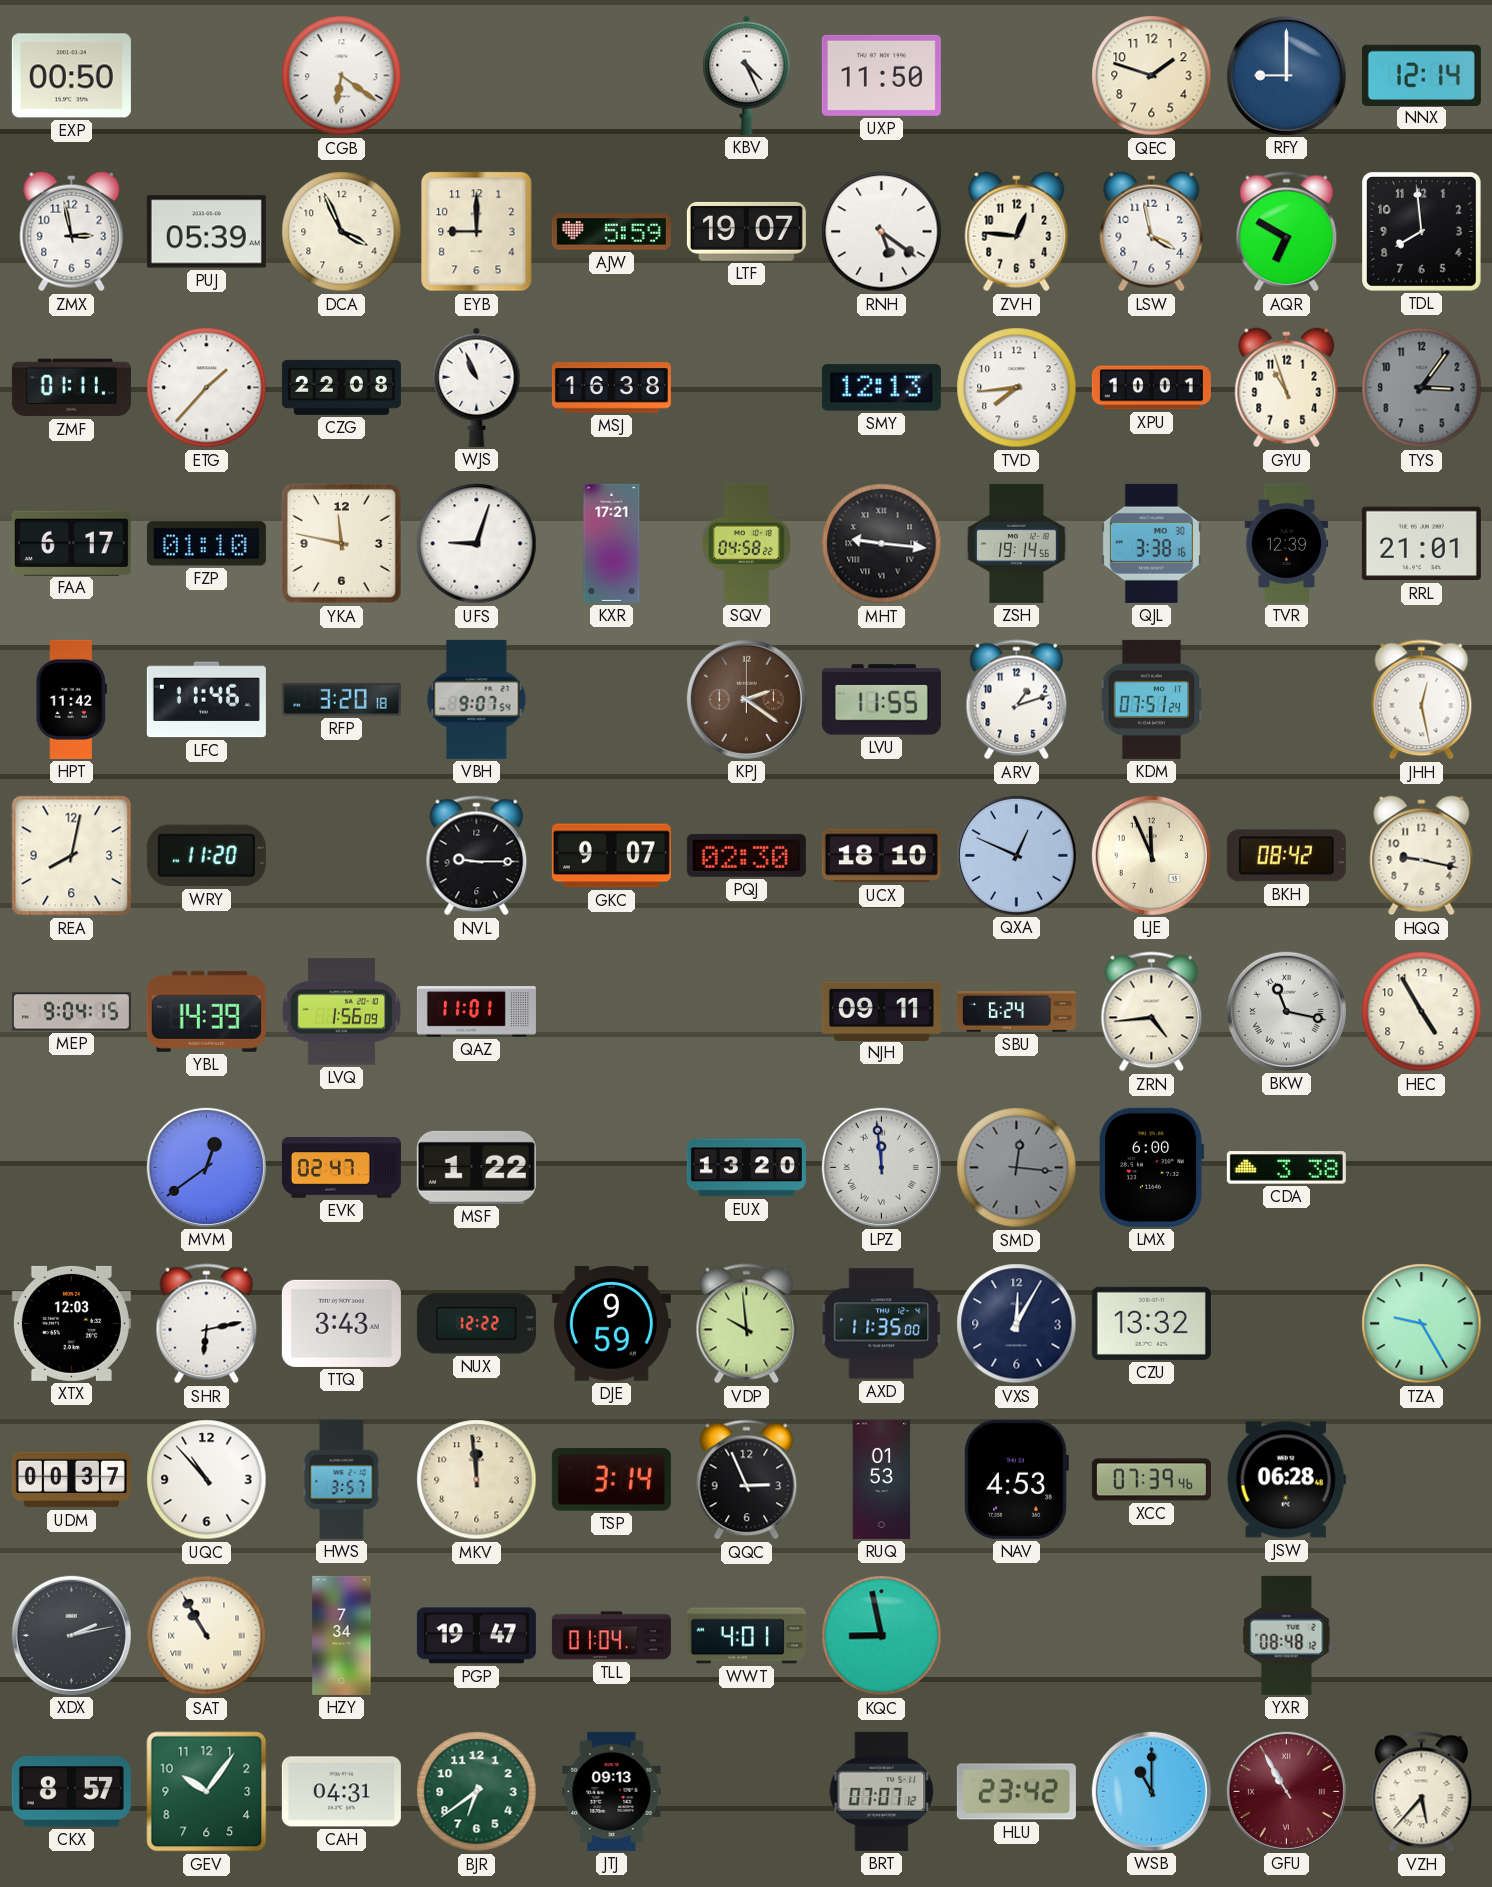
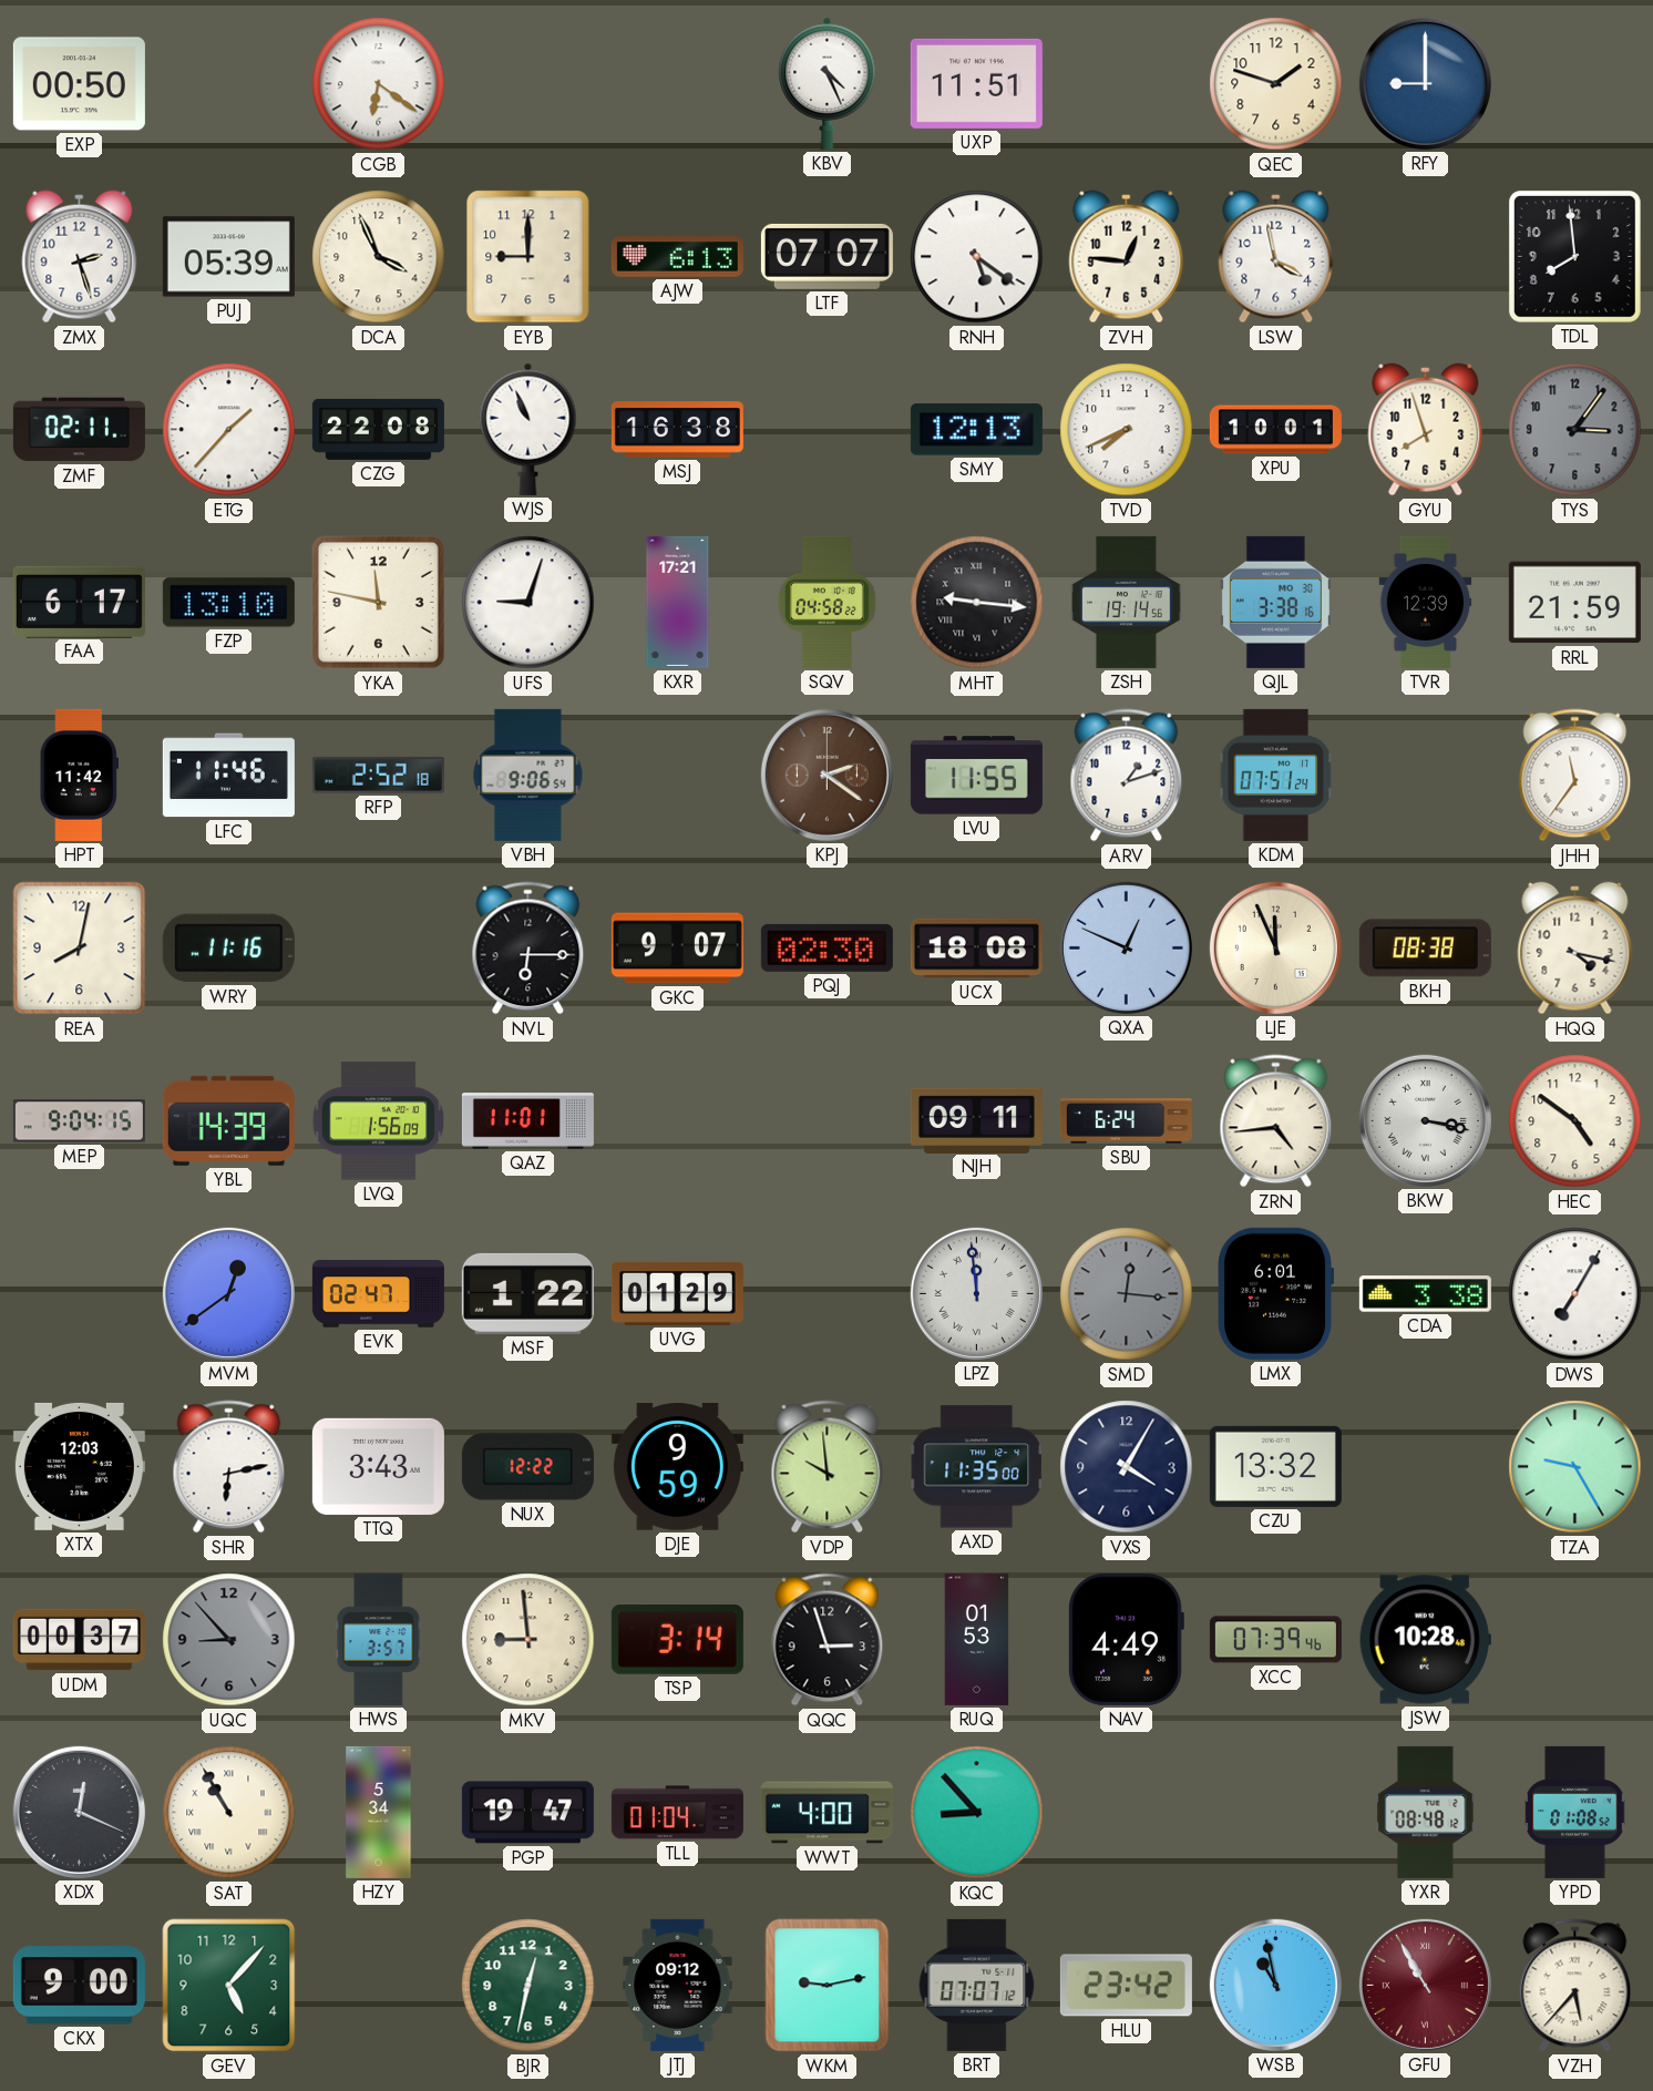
UXP: 11:50 -> 11:51 (976, 83)
NNX: 12:14 -> none (1421, 75)
ZMX: 2:58 -> 2:27 (80, 257)
AJW: 5:59 -> 6:13 (677, 257)
LTF: 19:07 -> 07:07 (826, 256)
AQR: 6:50 -> none (1287, 232)
ZMF: 01:11 -> 02:11 (79, 430)
TVD: 7:44 -> 7:41 (1127, 430)
GYU: 10:57 -> 7:57 (1426, 430)
FZP: 01:10 -> 13:10 (228, 603)
RRL: 21:01 -> 21:59 (1574, 603)
RFP: 3:20 -> 2:52 (378, 775)
VBH: 9:07 -> 9:06 (528, 775)
JHH: 12:28 -> 11:36 (1575, 776)
WRY: 11:20 -> 11:16 (228, 949)
NVL: 9:15 -> 6:15 (528, 949)
UCX: 18:10 -> 18:08 (976, 949)
BKH: 08:42 -> 08:38 (1425, 949)
HQQ: 9:17 -> 4:17 (1575, 949)
BKW: 11:17 -> 3:17 (1425, 1120)
HEC: 4:55 -> 4:51 (1575, 1121)
UVG: none -> 01:29 (677, 1293)
EUX: 13:20 -> none (746, 1168)
LMX: 6:00 -> 6:01 (1275, 1293)
DWS: none -> 7:05 (1575, 1294)
VXS: 12:05 -> 4:05 (1127, 1467)
UQC: 10:53 -> 8:53 (229, 1640)
UQC dial: white -> grey (229, 1640)
MKV: 11:59 -> 8:59 (528, 1640)
QQC: 2:56 -> 2:57 (828, 1640)
NAV: 4:53 -> 4:49 (1126, 1639)
JSW: 06:28 -> 10:28 (1425, 1640)
XDX: 2:13 -> 12:19 (79, 1812)
HZY: 7:34 -> 5:34 (379, 1812)
WWT: 4:01 -> 4:00 (826, 1813)
KQC: 8:58 -> 8:53 (977, 1813)
YPD: none -> 01:08 (1575, 1812)
CKX: 8:57 -> 9:00 (79, 1986)
GEV: 10:06 -> 5:07 (229, 1986)
CAH: 04:31 -> none (341, 1792)
BJR: 6:39 -> 12:32 (528, 1986)
JTJ: 09:13 -> 09:12 (678, 1985)
WKM: none -> 9:13 (828, 1986)
WSB: 11:00 -> 10:58 (1275, 1985)
